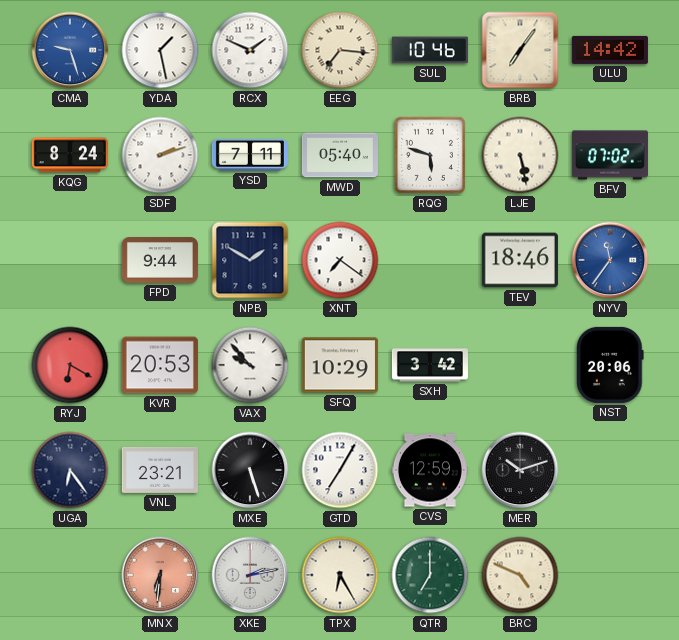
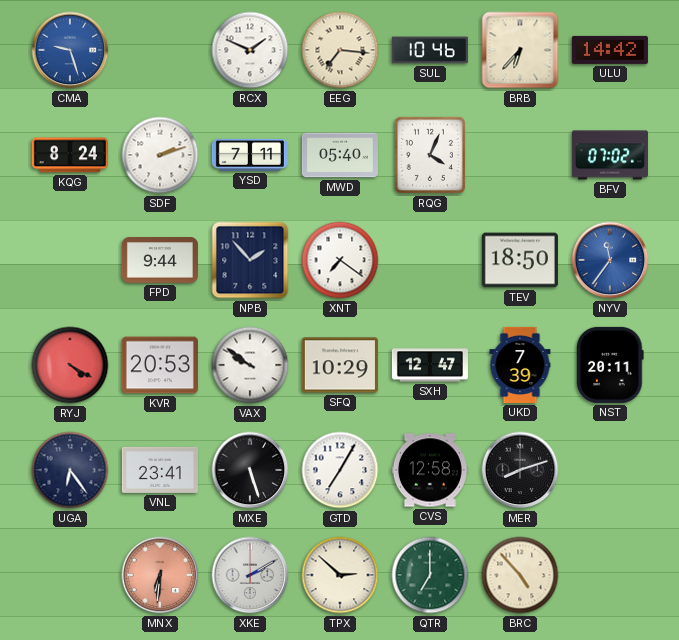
YDA: 1:28 -> none (160, 50)
BRB: 7:06 -> 6:37 (520, 50)
RQG: 5:48 -> 4:04 (430, 155)
LJE: 5:28 -> none (520, 155)
NPB: 1:50 -> 1:53 (250, 260)
TEV: 18:46 -> 18:50 (520, 260)
RYJ: 6:20 -> 4:20 (70, 365)
VAX: 9:53 -> 9:51 (250, 365)
SXH: 3:42 -> 12:47 (430, 365)
UKD: none -> 7:39 (520, 365)
NST: 20:06 -> 20:11 (610, 365)
VNL: 23:21 -> 23:41 (160, 470)
CVS: 12:59 -> 12:58 (430, 470)
MER: 10:12 -> 8:12 (520, 470)
XKE: 2:13 -> 2:10 (250, 575)
TPX: 6:25 -> 2:52 (340, 575)
BRC: 4:49 -> 4:53 (520, 575)
